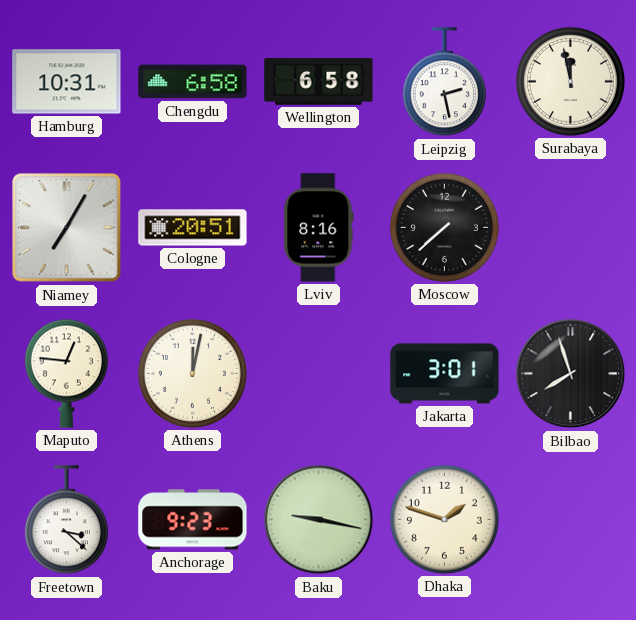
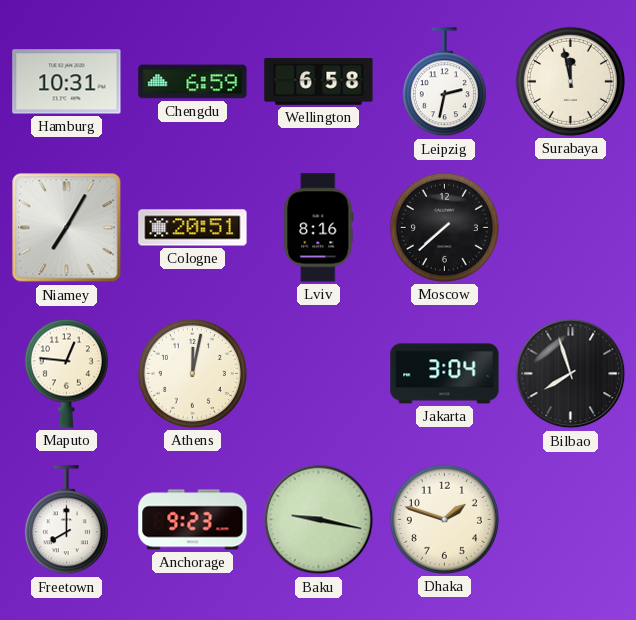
Chengdu: 6:58 -> 6:59 (193, 82)
Leipzig: 2:28 -> 2:32 (444, 82)
Jakarta: 3:01 -> 3:04 (445, 374)
Freetown: 3:22 -> 8:00 (66, 520)
